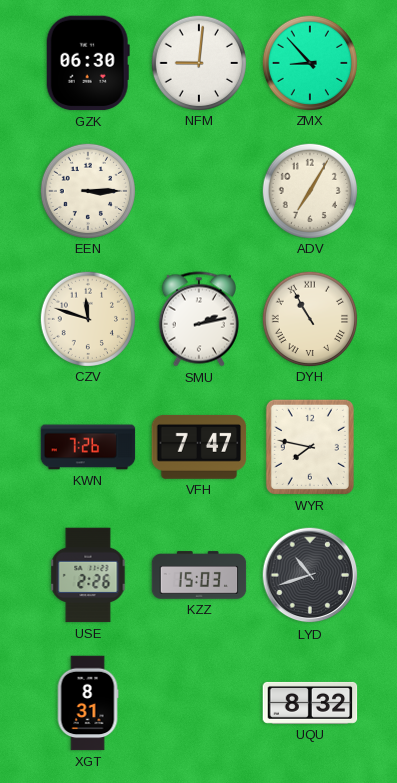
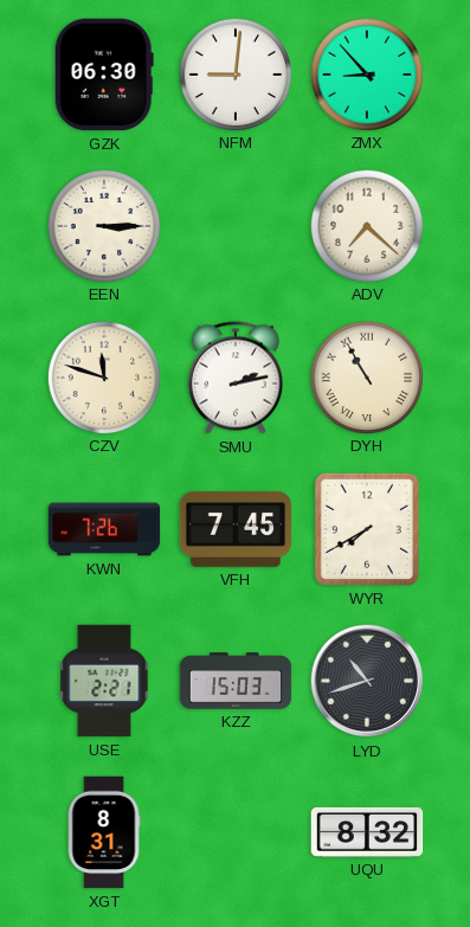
ADV: 7:05 -> 7:22 (366, 225)
VFH: 7:47 -> 7:45 (236, 529)
WYR: 7:47 -> 7:40 (367, 529)
USE: 2:26 -> 2:21 (104, 681)
